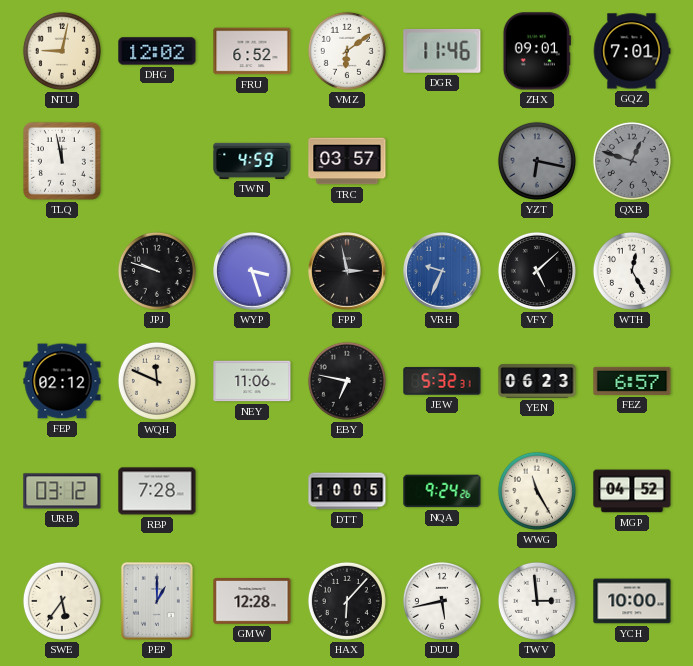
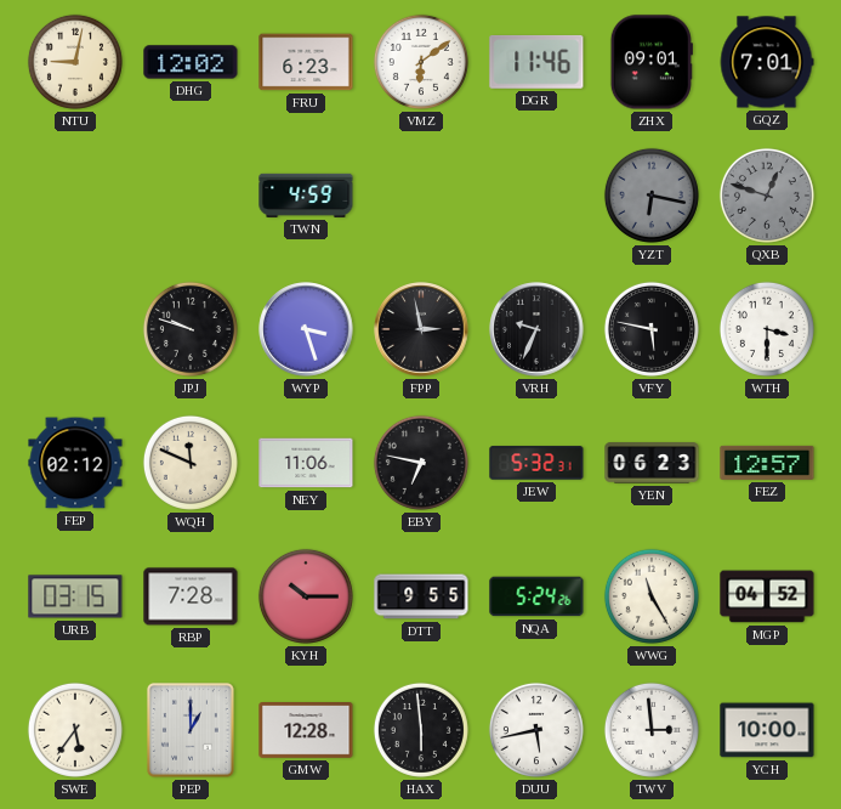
FRU: 6:52 -> 6:23 (306, 62)
TLQ: 11:58 -> none (62, 161)
TRC: 03:57 -> none (347, 161)
VRH dial: blue -> black (536, 329)
VFY: 5:08 -> 5:47 (652, 329)
WTH: 12:25 -> 3:30 (767, 329)
FEZ: 6:57 -> 12:57 (767, 463)
URB: 03:12 -> 03:15 (75, 596)
KYH: none -> 10:15 (306, 596)
DTT: 10:05 -> 9:55 (421, 596)
NQA: 9:24 -> 5:24 (536, 596)
HAX: 6:07 -> 5:59 (421, 730)
